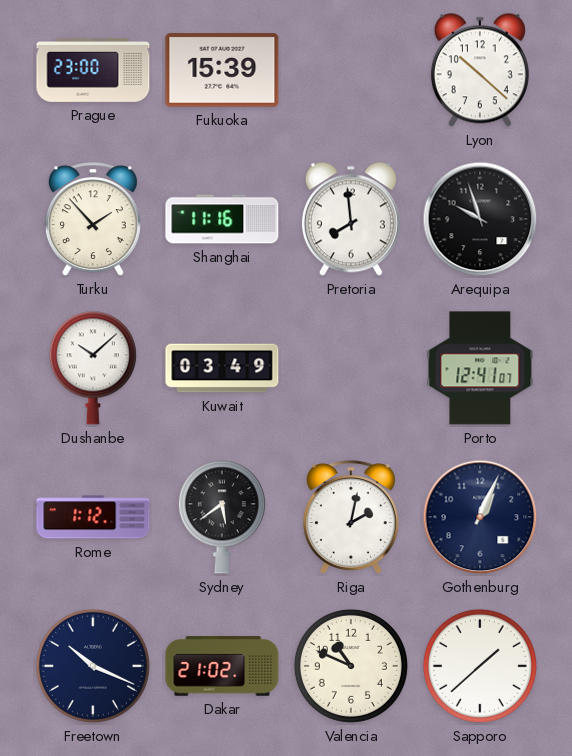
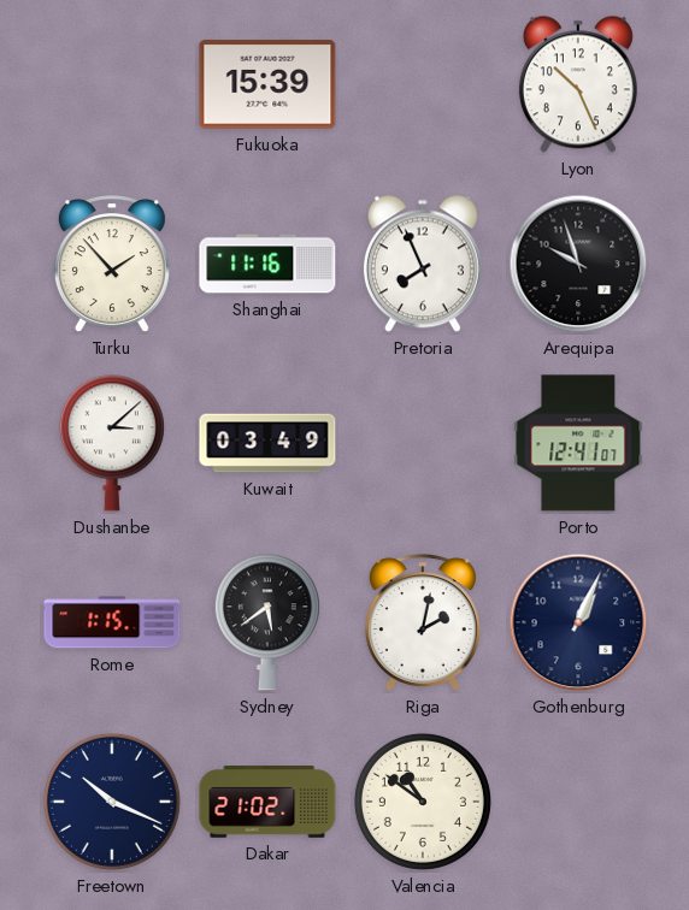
Prague: 23:00 -> none (93, 70)
Lyon: 10:22 -> 10:26 (578, 84)
Pretoria: 7:59 -> 7:56 (423, 264)
Dushanbe: 10:08 -> 3:08 (112, 443)
Rome: 1:12 -> 1:15 (112, 622)
Valencia: 10:49 -> 10:51 (423, 802)
Sapporo: 1:38 -> none (480, 666)
